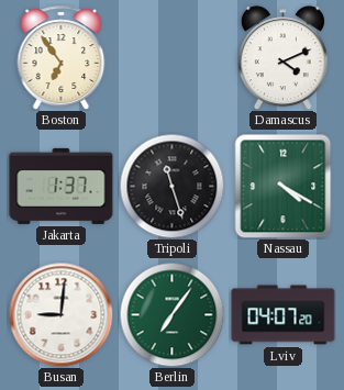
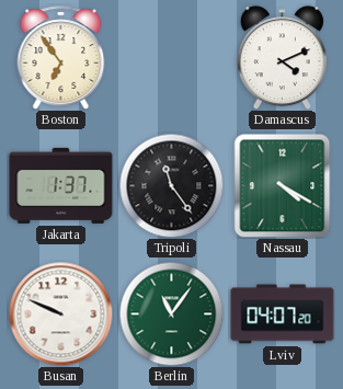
Tripoli: 11:27 -> 11:24 (171, 185)
Busan: 9:01 -> 9:49 (60, 313)
Berlin: 7:06 -> 11:06 (171, 313)
